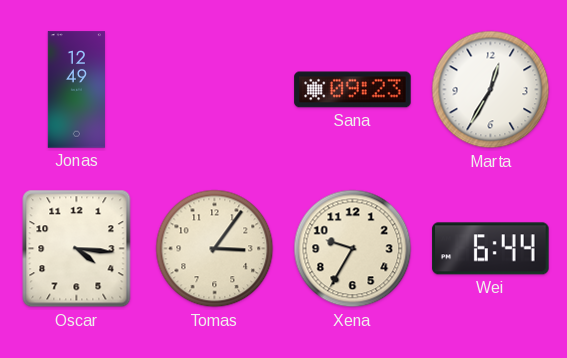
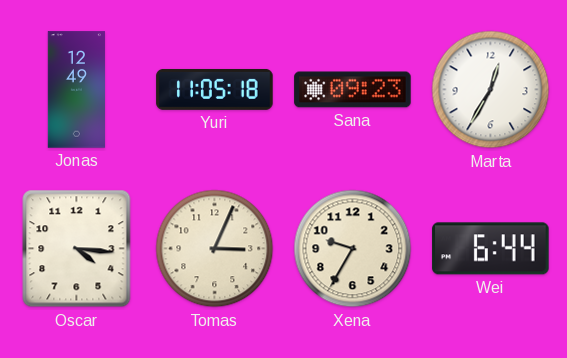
Yuri: none -> 11:05 (215, 89)
Tomas: 3:06 -> 3:04 (215, 249)
